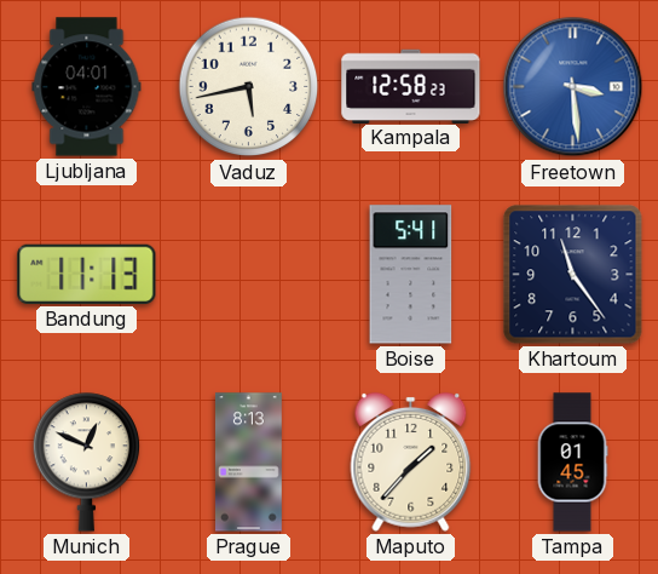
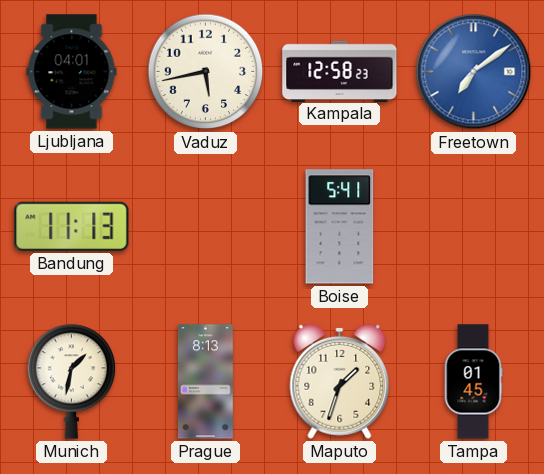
Freetown: 3:29 -> 7:09 (474, 72)
Khartoum: 11:24 -> none (573, 275)
Munich: 12:49 -> 1:32 (72, 382)
Maputo: 1:37 -> 1:33 (340, 381)
